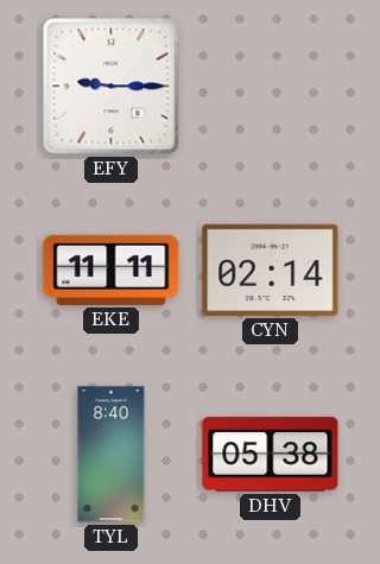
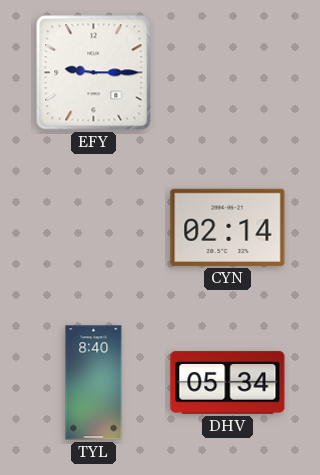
EKE: 11:11 -> none (112, 270)
DHV: 05:38 -> 05:34 (228, 383)
